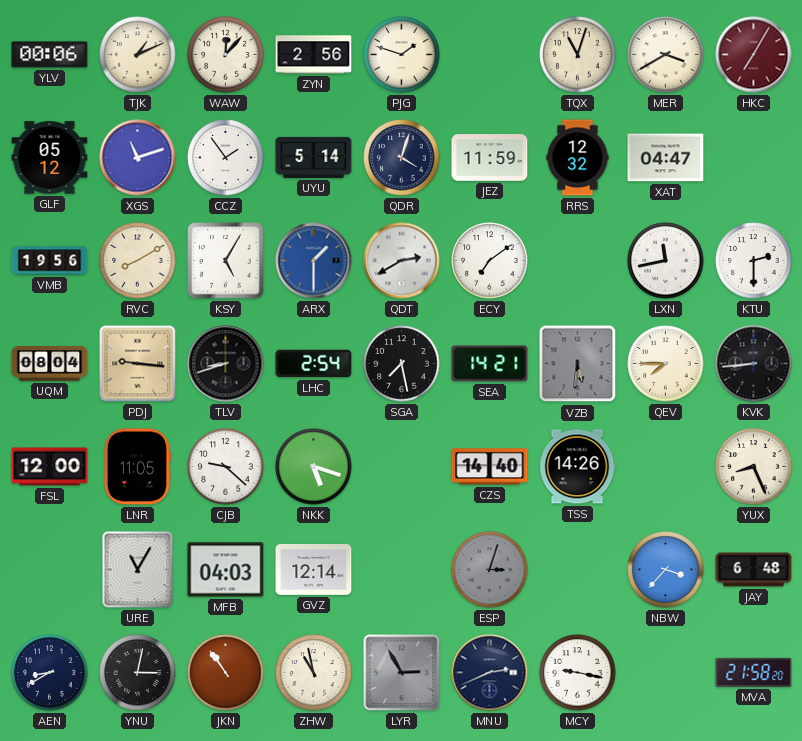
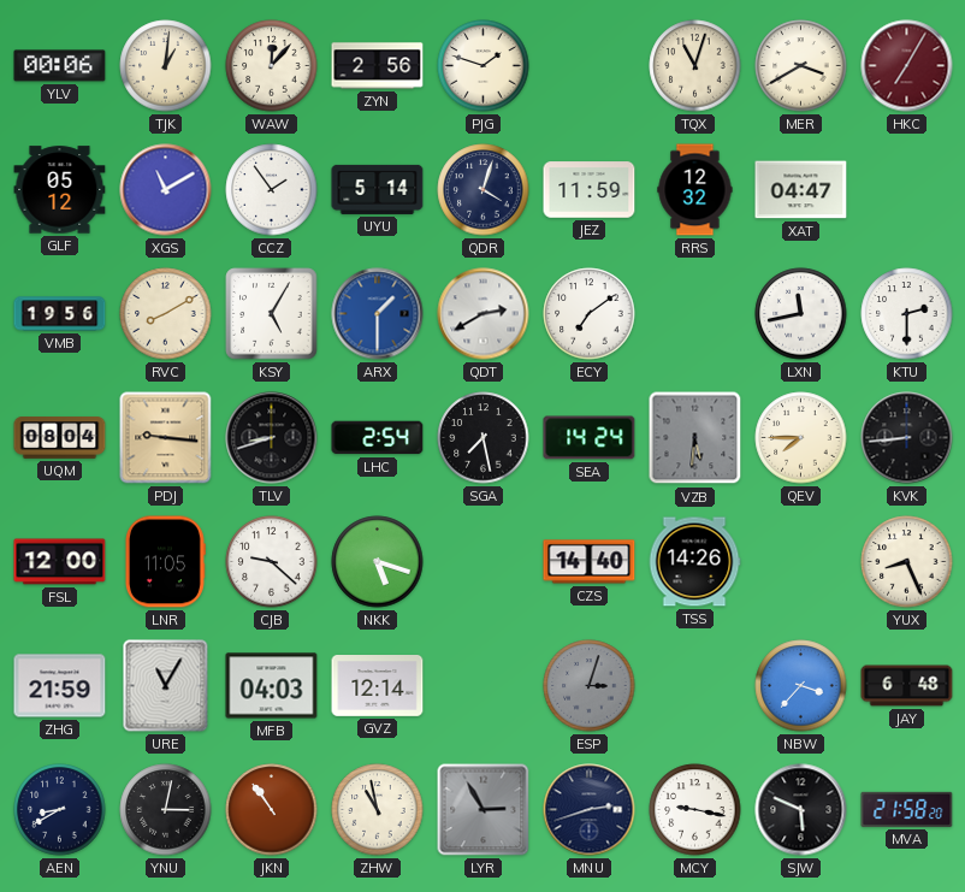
TJK: 1:11 -> 1:01 (166, 66)
XGS: 11:12 -> 11:10 (166, 190)
SEA: 14:21 -> 14:24 (590, 438)
ZHG: none -> 21:59 (60, 686)
MNU: 2:41 -> 2:42 (590, 810)
SJW: none -> 5:49 (801, 810)
